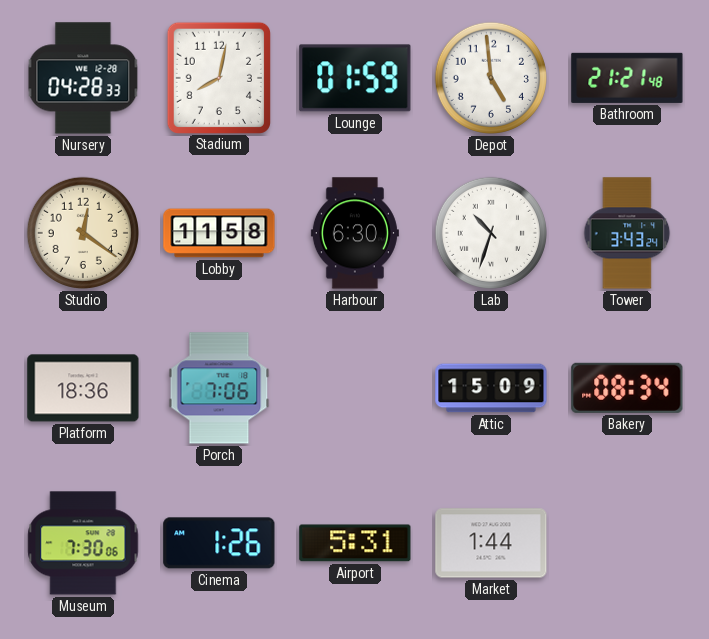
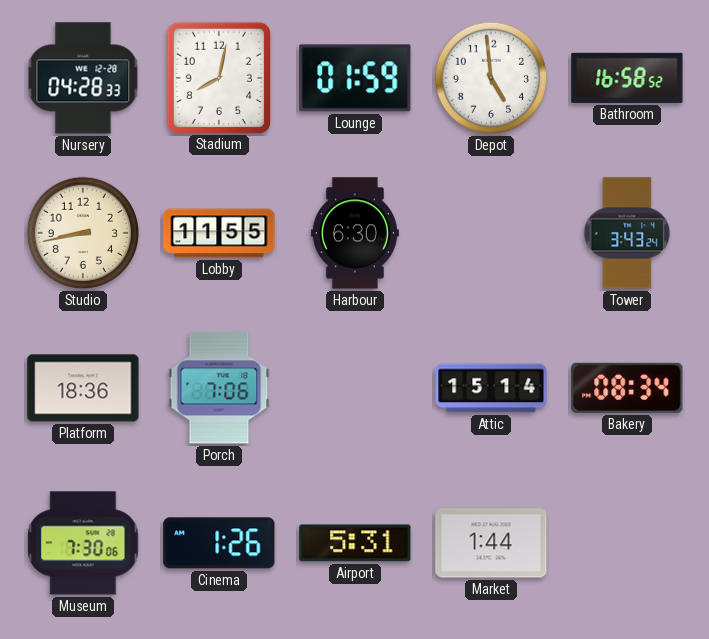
Bathroom: 21:21 -> 16:58 (627, 78)
Studio: 12:21 -> 8:43 (83, 233)
Lobby: 11:58 -> 11:55 (219, 233)
Lab: 10:33 -> none (491, 233)
Attic: 15:09 -> 15:14 (491, 388)
